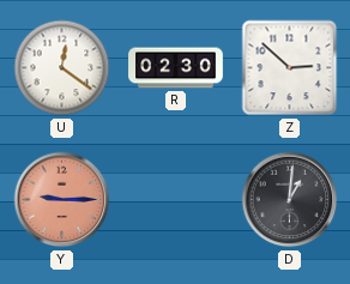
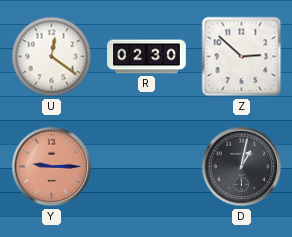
D: 1:01 -> 1:02 (242, 167)
